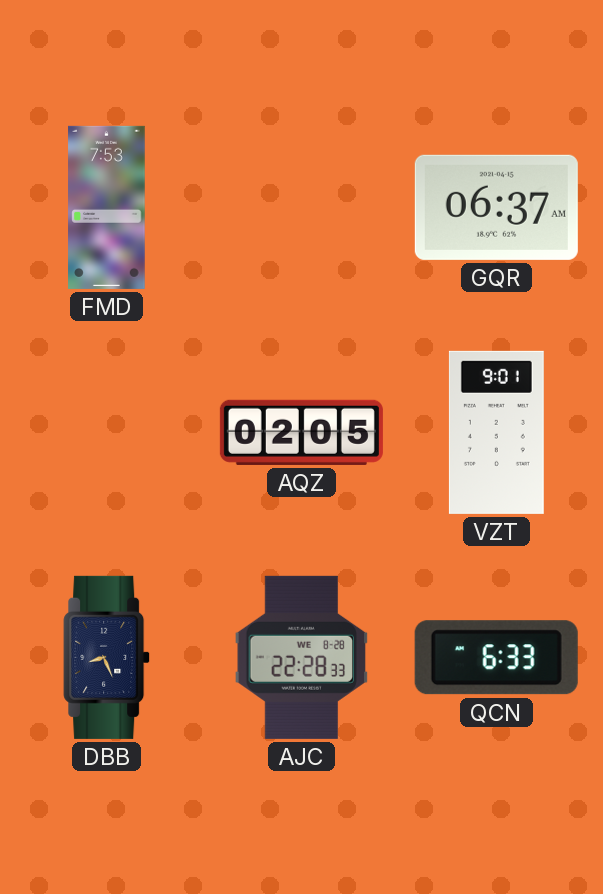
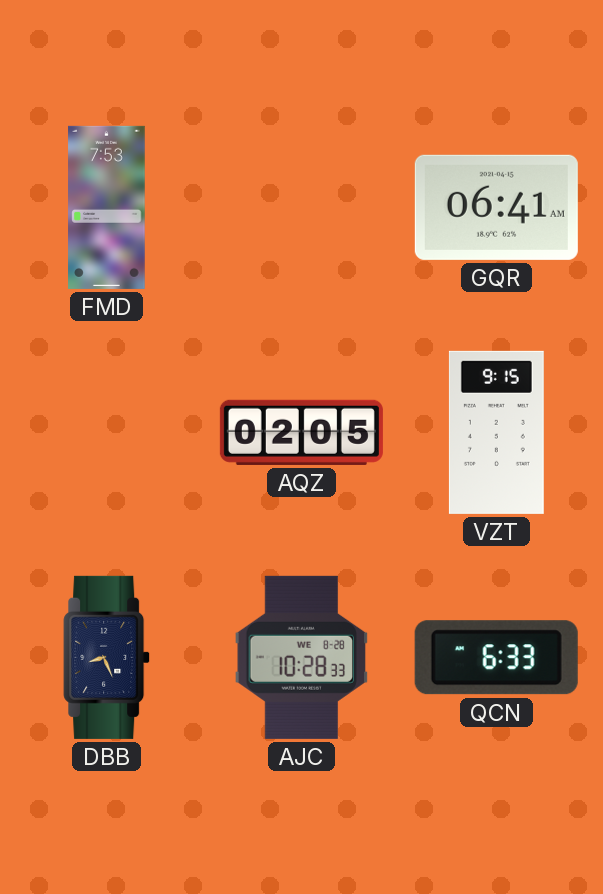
GQR: 06:37 -> 06:41 (496, 207)
VZT: 9:01 -> 9:15 (496, 432)
AJC: 22:28 -> 10:28 (302, 657)
